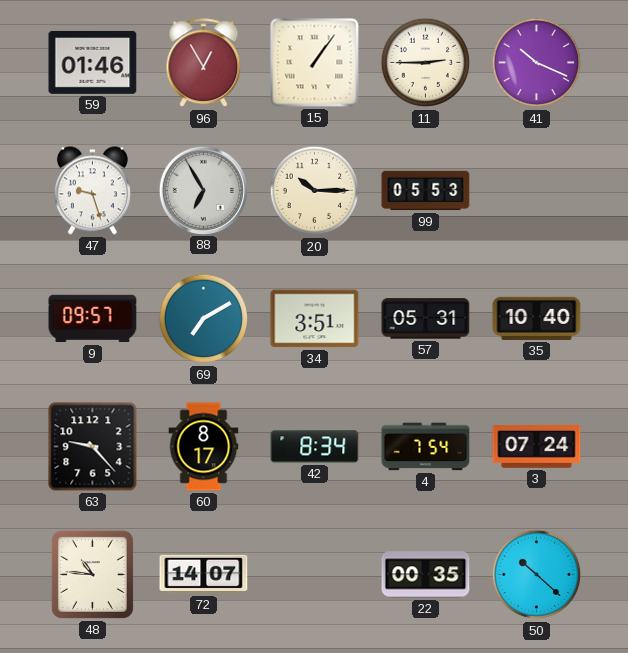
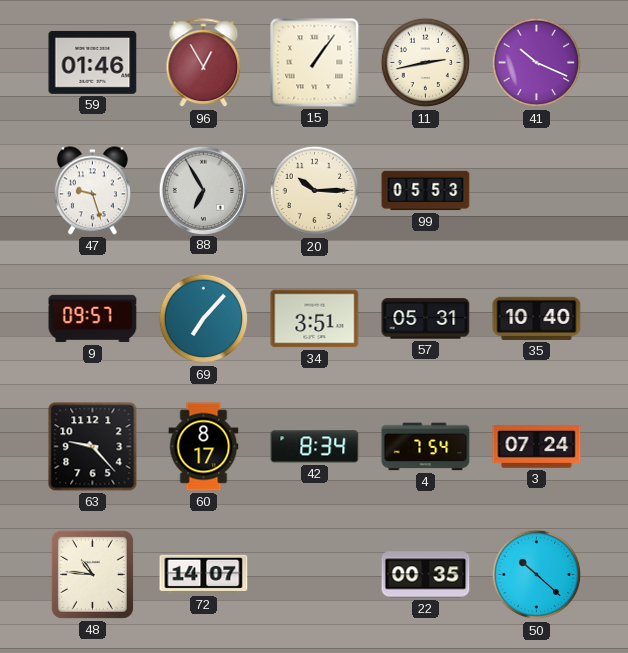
11: 2:45 -> 2:43 (426, 63)
69: 7:10 -> 7:07 (204, 319)
